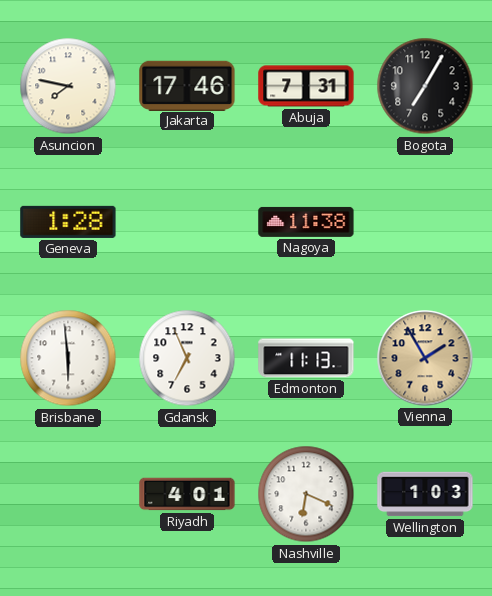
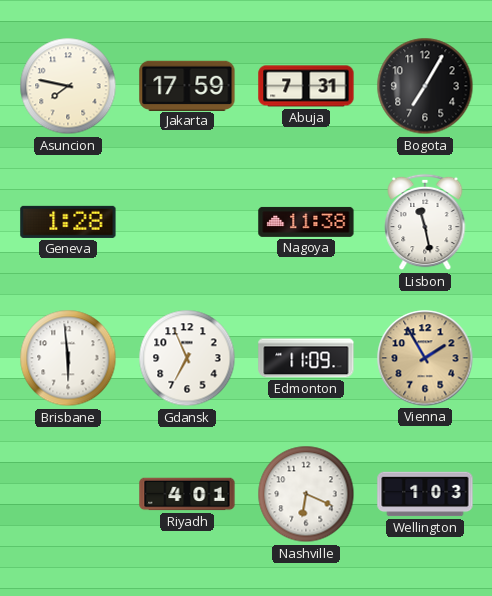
Jakarta: 17:46 -> 17:59 (187, 85)
Lisbon: none -> 11:28 (425, 222)
Edmonton: 11:13 -> 11:09 (306, 358)
